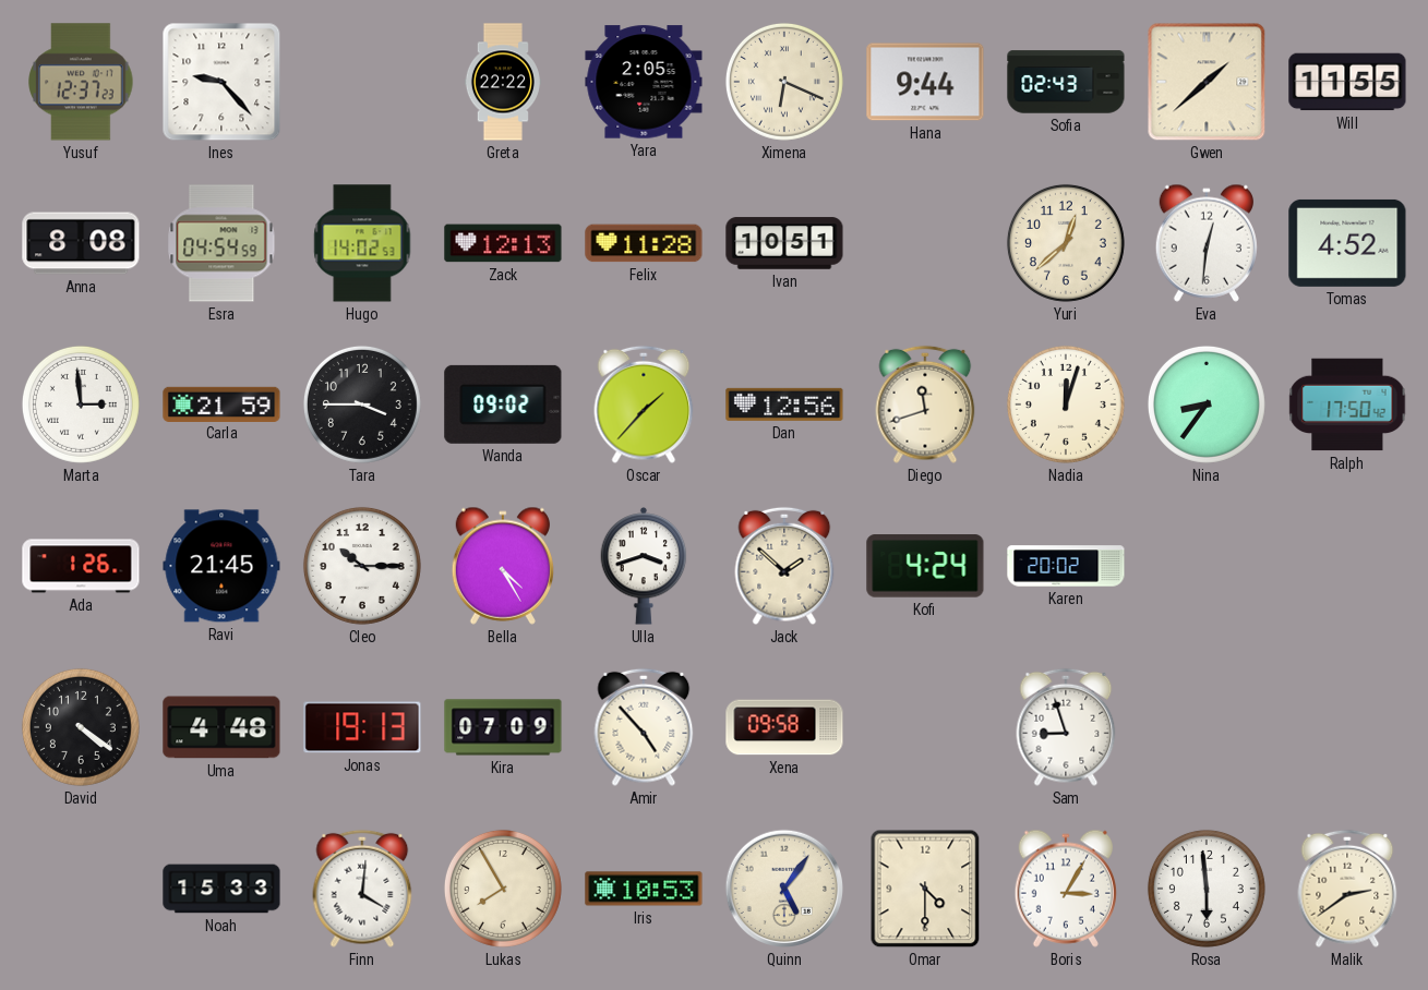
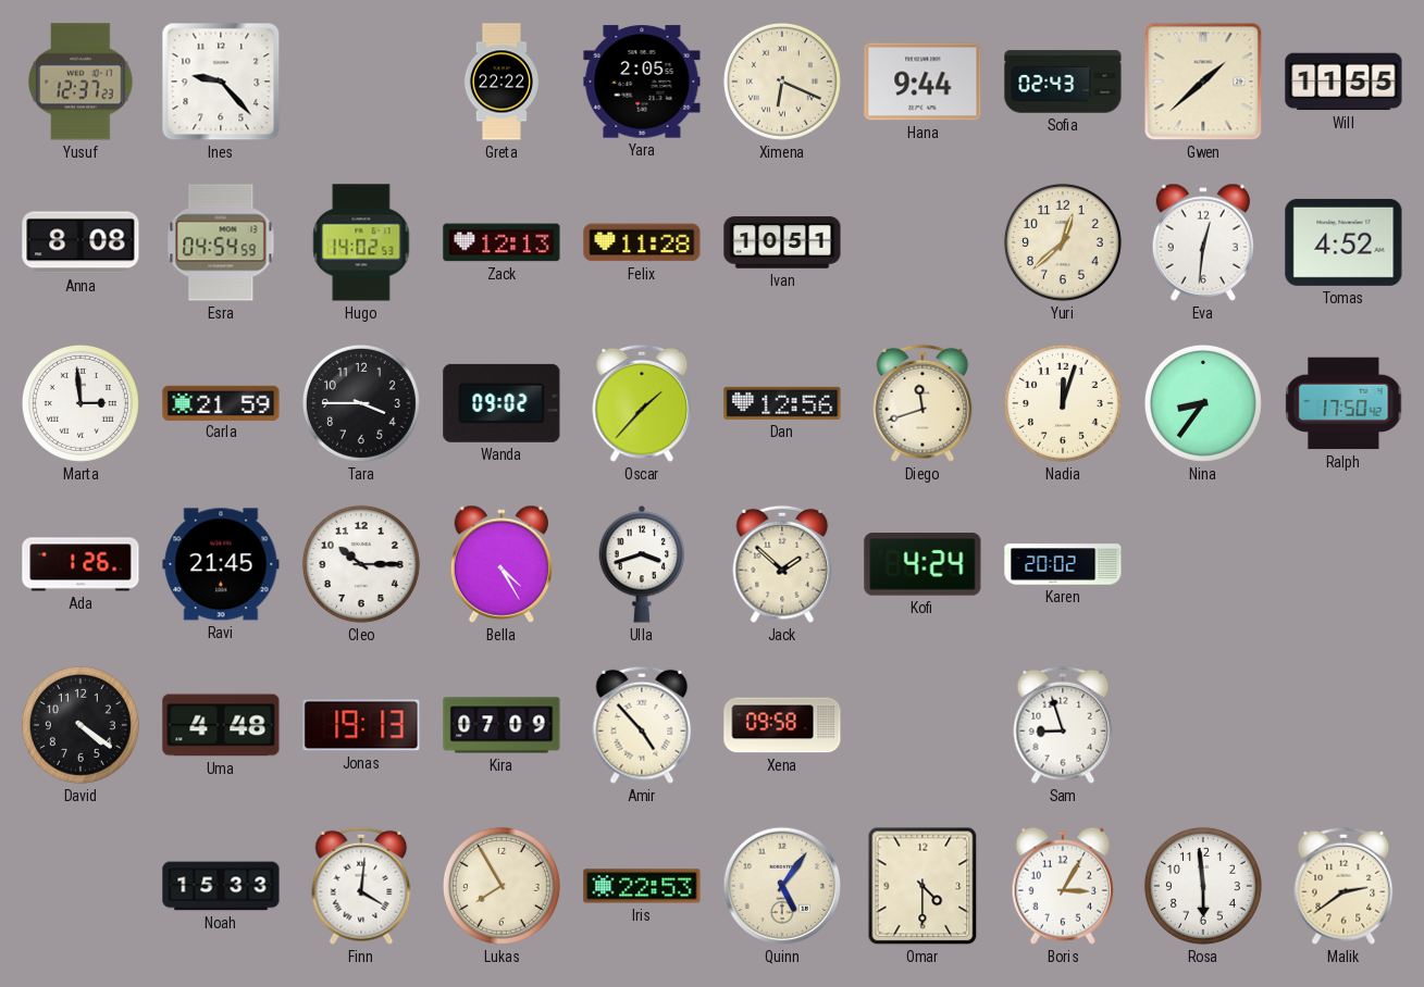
Iris: 10:53 -> 22:53 (642, 886)
